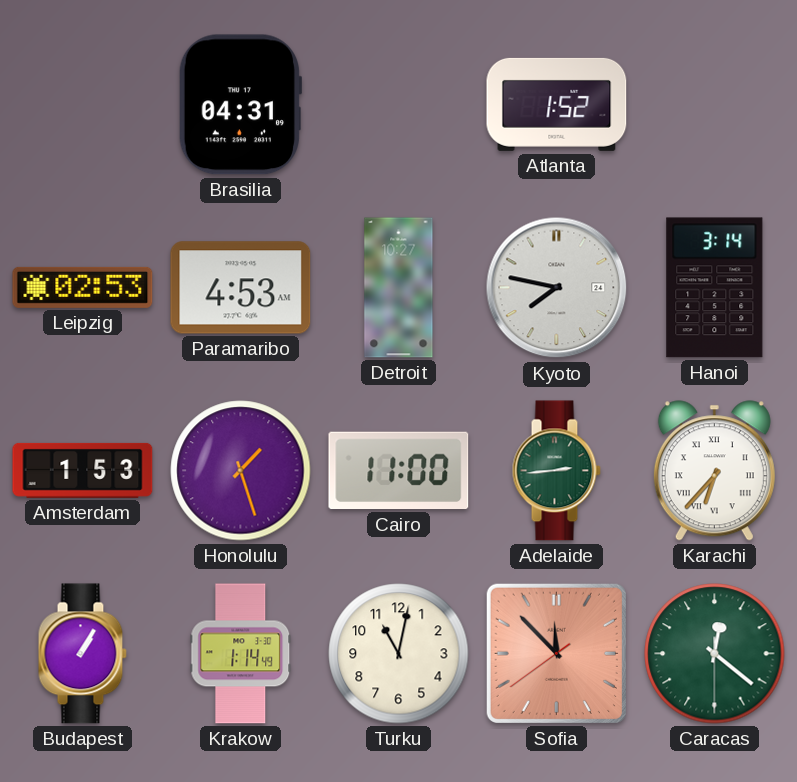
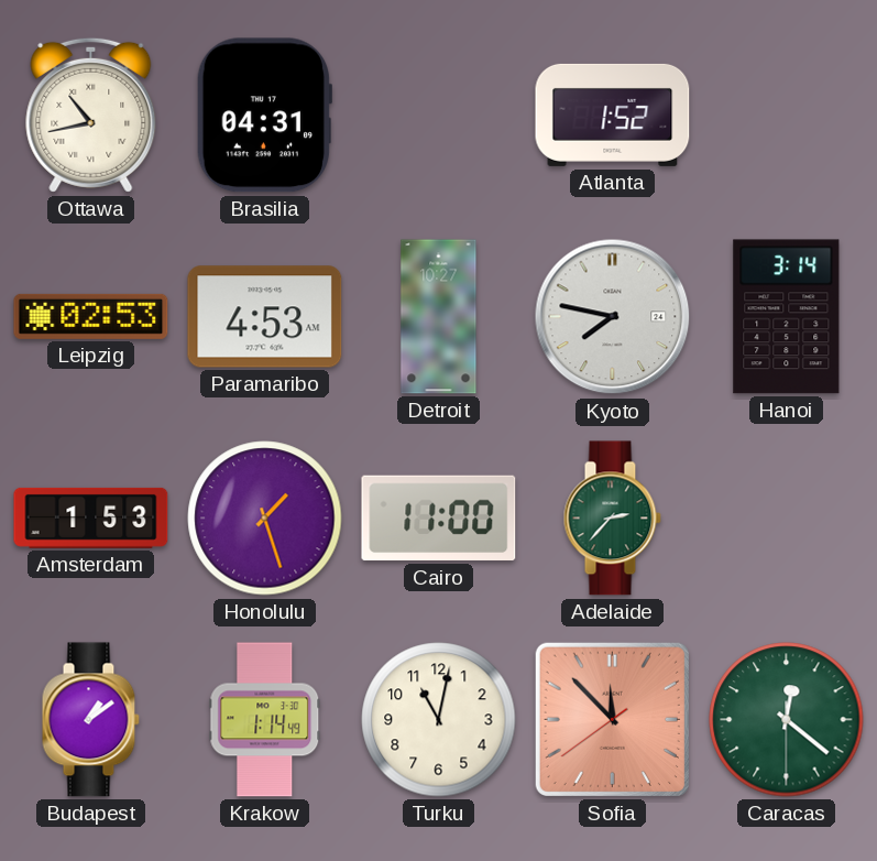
Ottawa: none -> 10:43 (91, 115)
Adelaide: 2:44 -> 2:37 (612, 519)
Karachi: 6:37 -> none (714, 471)
Budapest: 1:05 -> 1:09 (90, 720)
